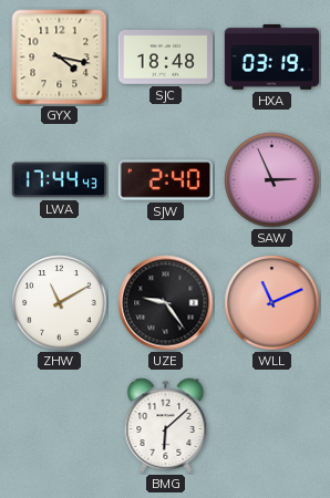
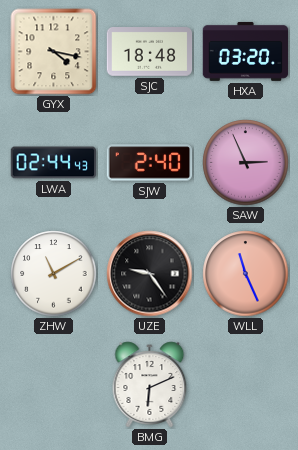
HXA: 03:19 -> 03:20 (246, 51)
LWA: 17:44 -> 02:44 (54, 163)
WLL: 11:11 -> 11:26 (246, 274)
BMG: 6:08 -> 6:11 (150, 385)
